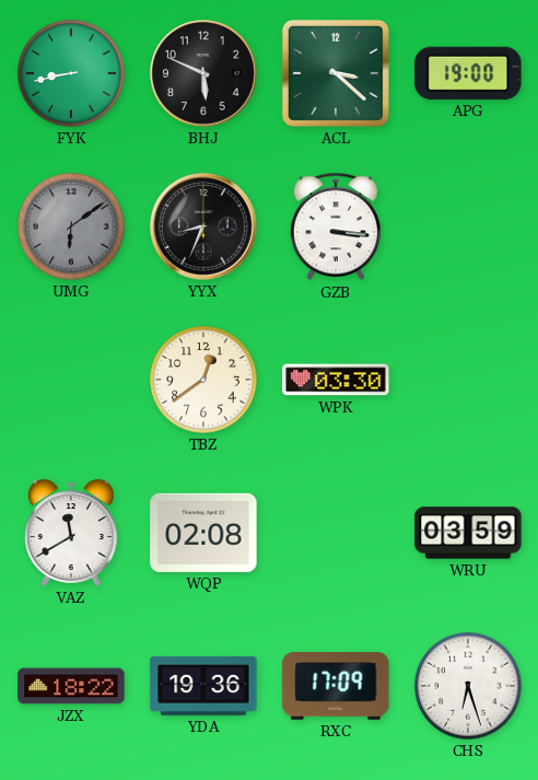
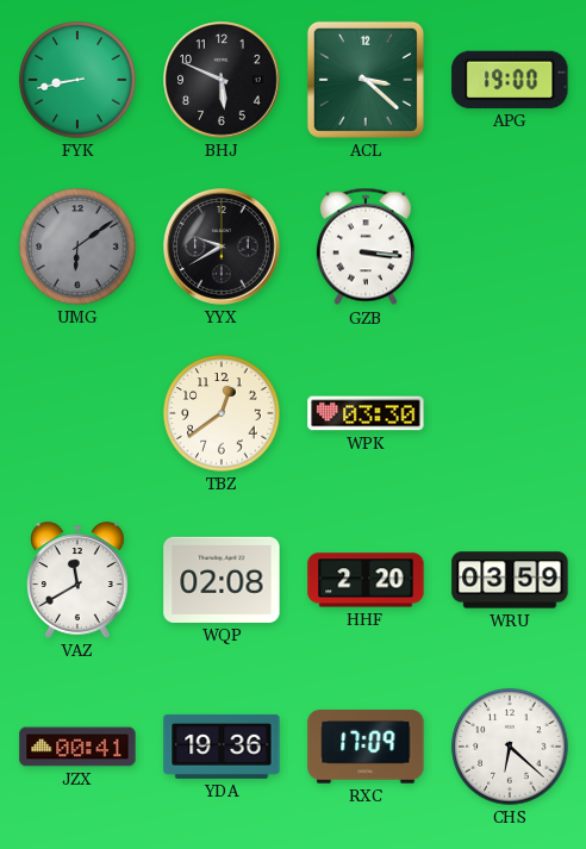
YYX: 8:34 -> 9:40 (222, 246)
HHF: none -> 2:20 (366, 580)
JZX: 18:22 -> 00:41 (77, 747)
CHS: 6:27 -> 6:22 (510, 747)
